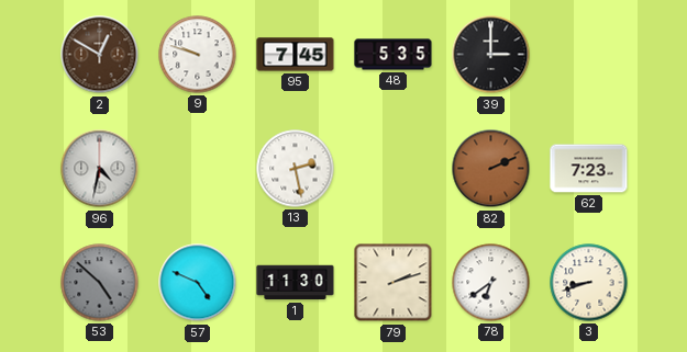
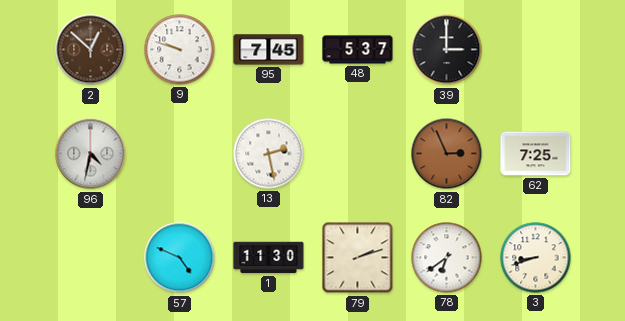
2: 12:50 -> 12:52 (91, 50)
48: 5:35 -> 5:37 (358, 50)
82: 2:11 -> 2:56 (447, 154)
62: 7:23 -> 7:25 (536, 154)
53: 4:52 -> none (100, 283)
